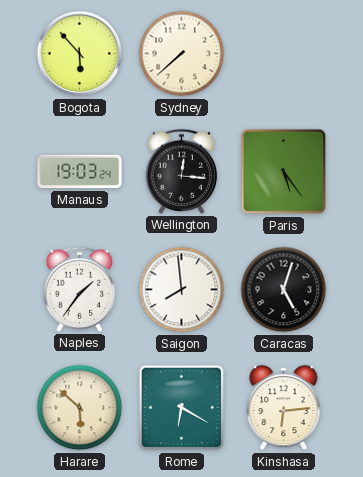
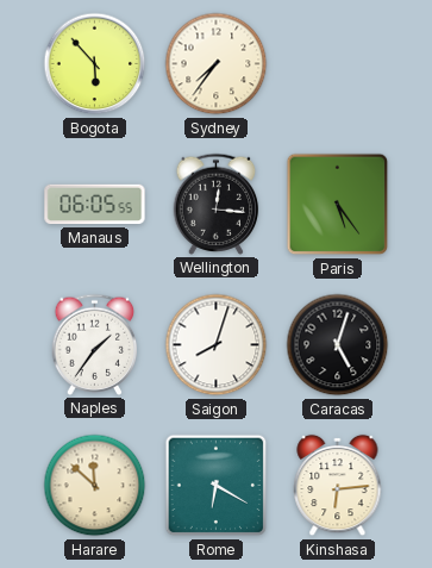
Sydney: 7:38 -> 7:36 (217, 64)
Manaus: 19:03 -> 06:05 (95, 205)
Saigon: 7:59 -> 8:03 (217, 345)
Harare: 5:52 -> 11:52 (95, 486)
